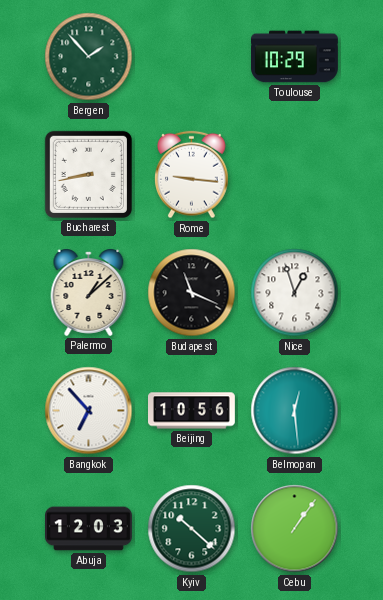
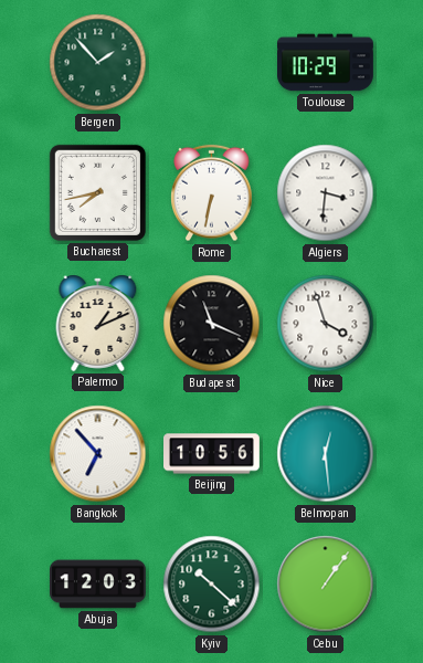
Bucharest: 8:43 -> 7:43 (97, 192)
Rome: 9:16 -> 6:32 (212, 193)
Algiers: none -> 3:31 (326, 193)
Palermo: 1:08 -> 1:11 (98, 323)
Nice: 12:57 -> 3:57 (326, 324)
